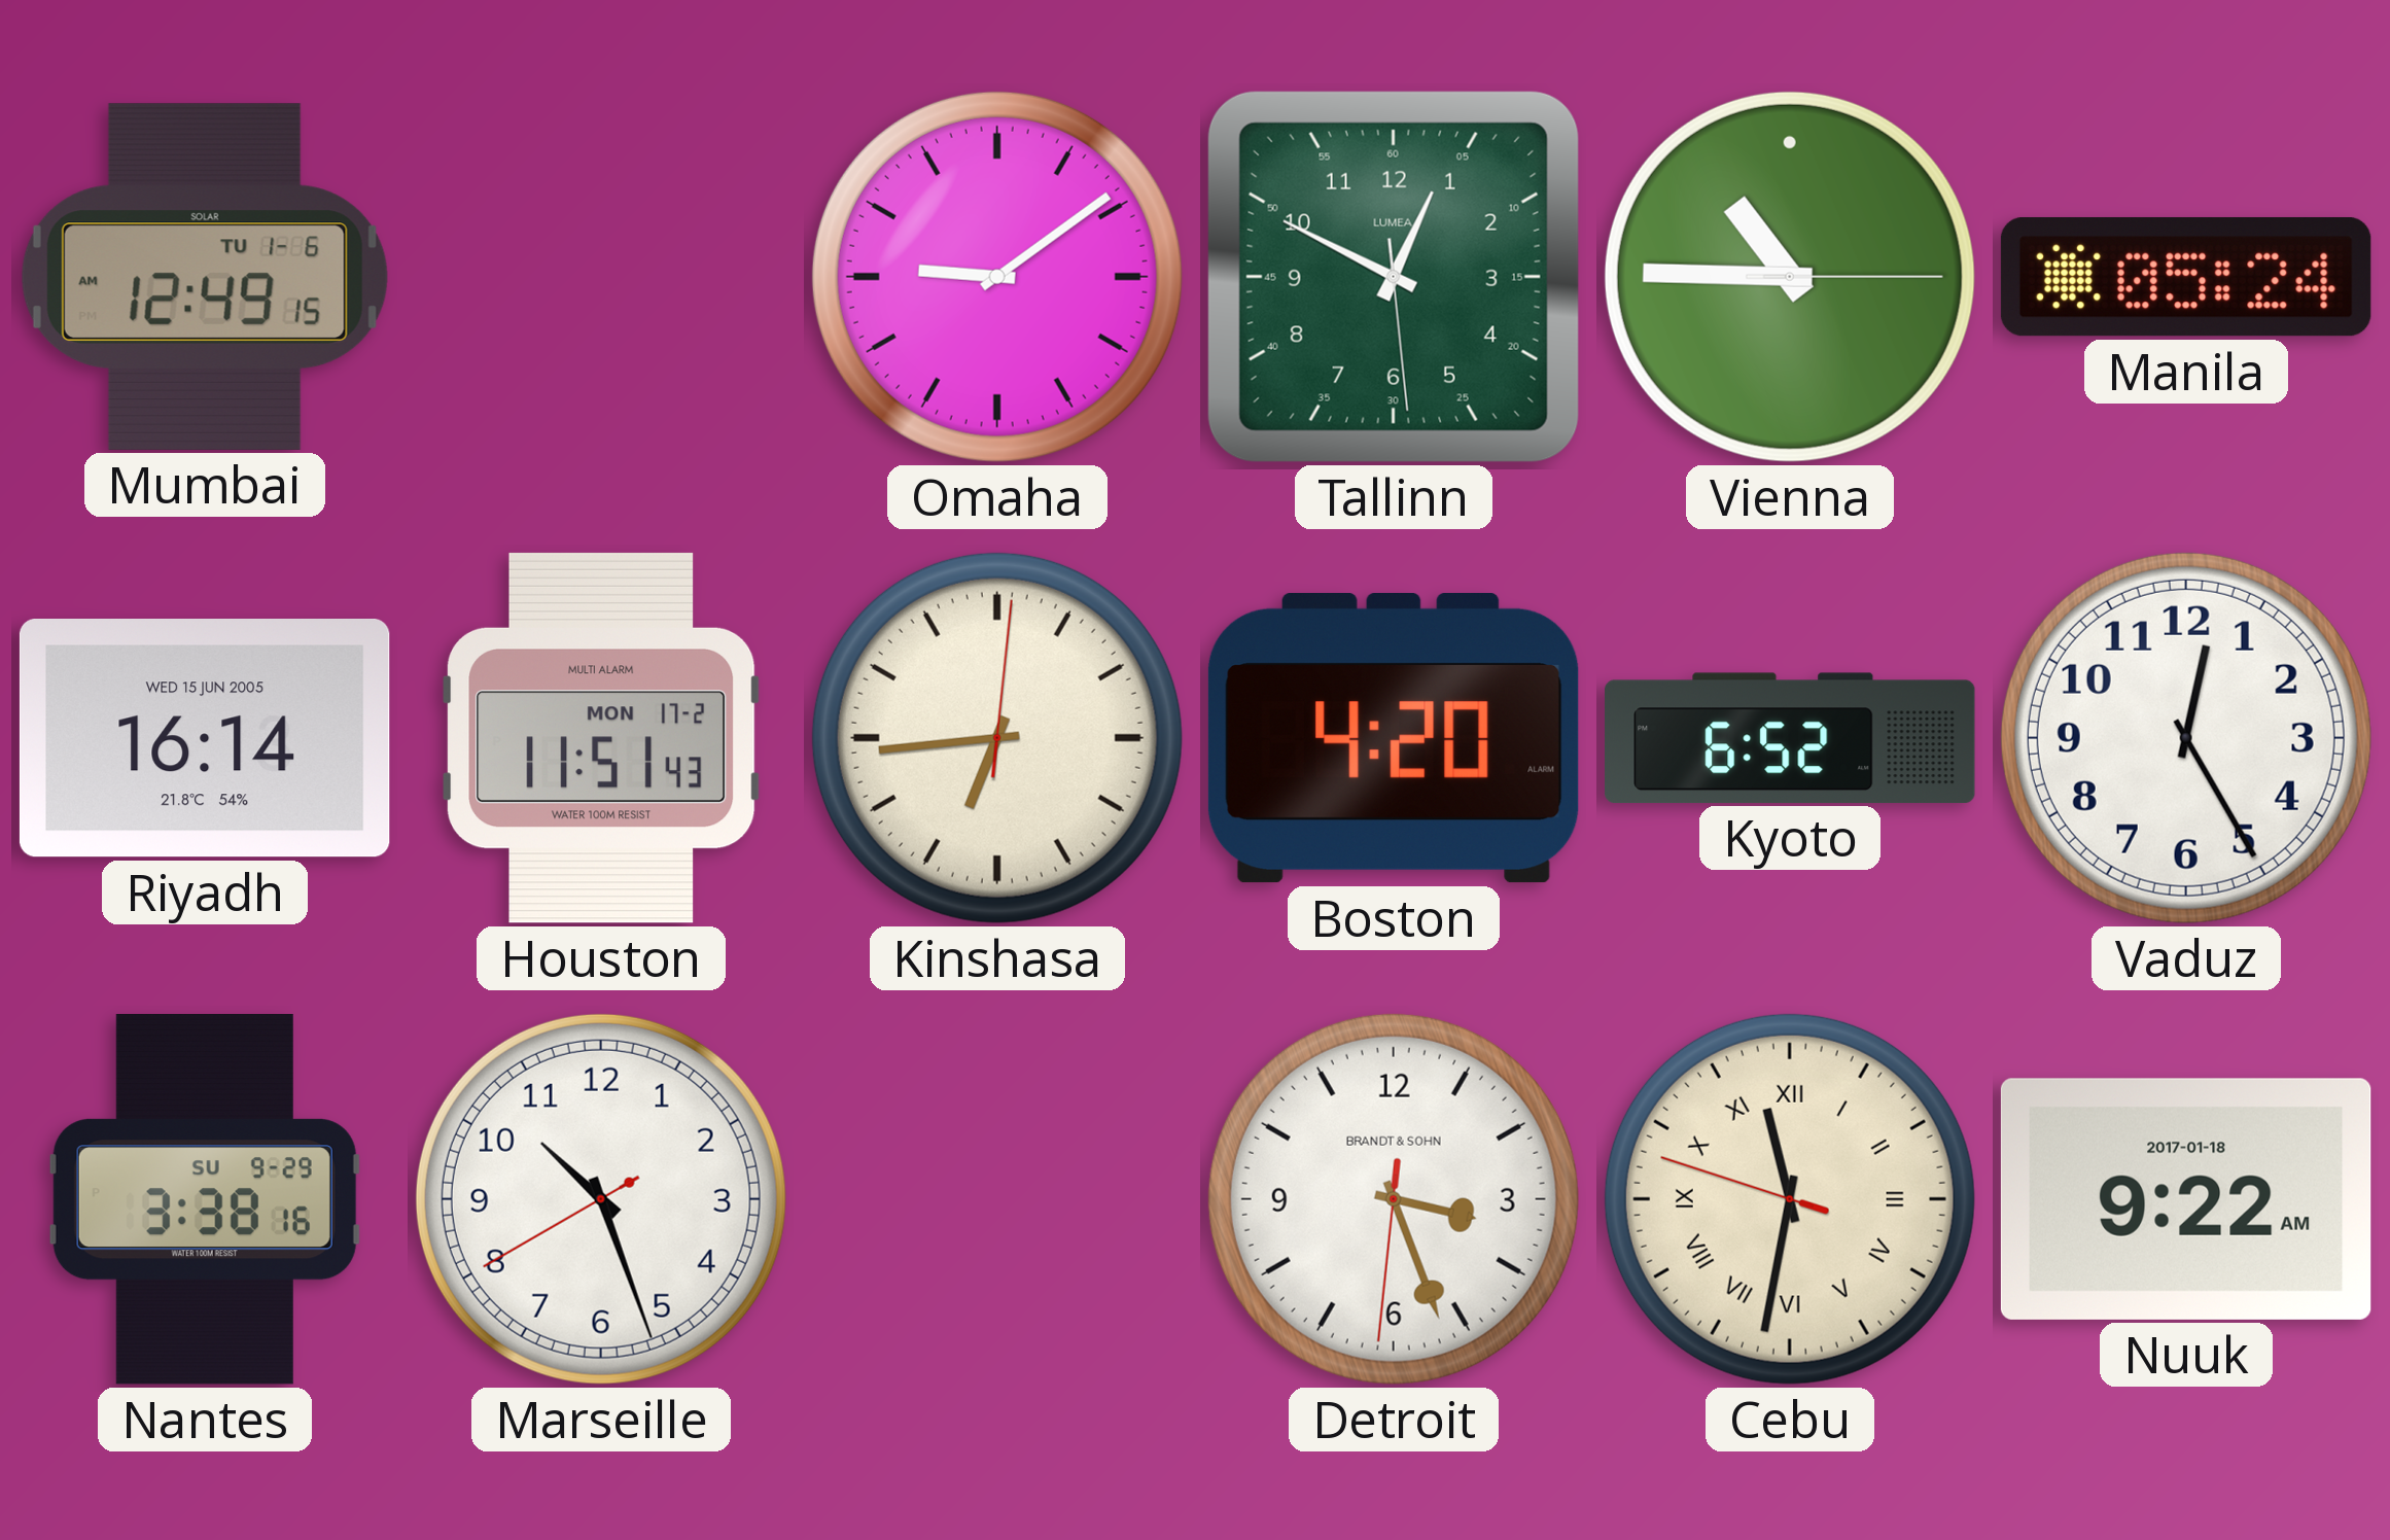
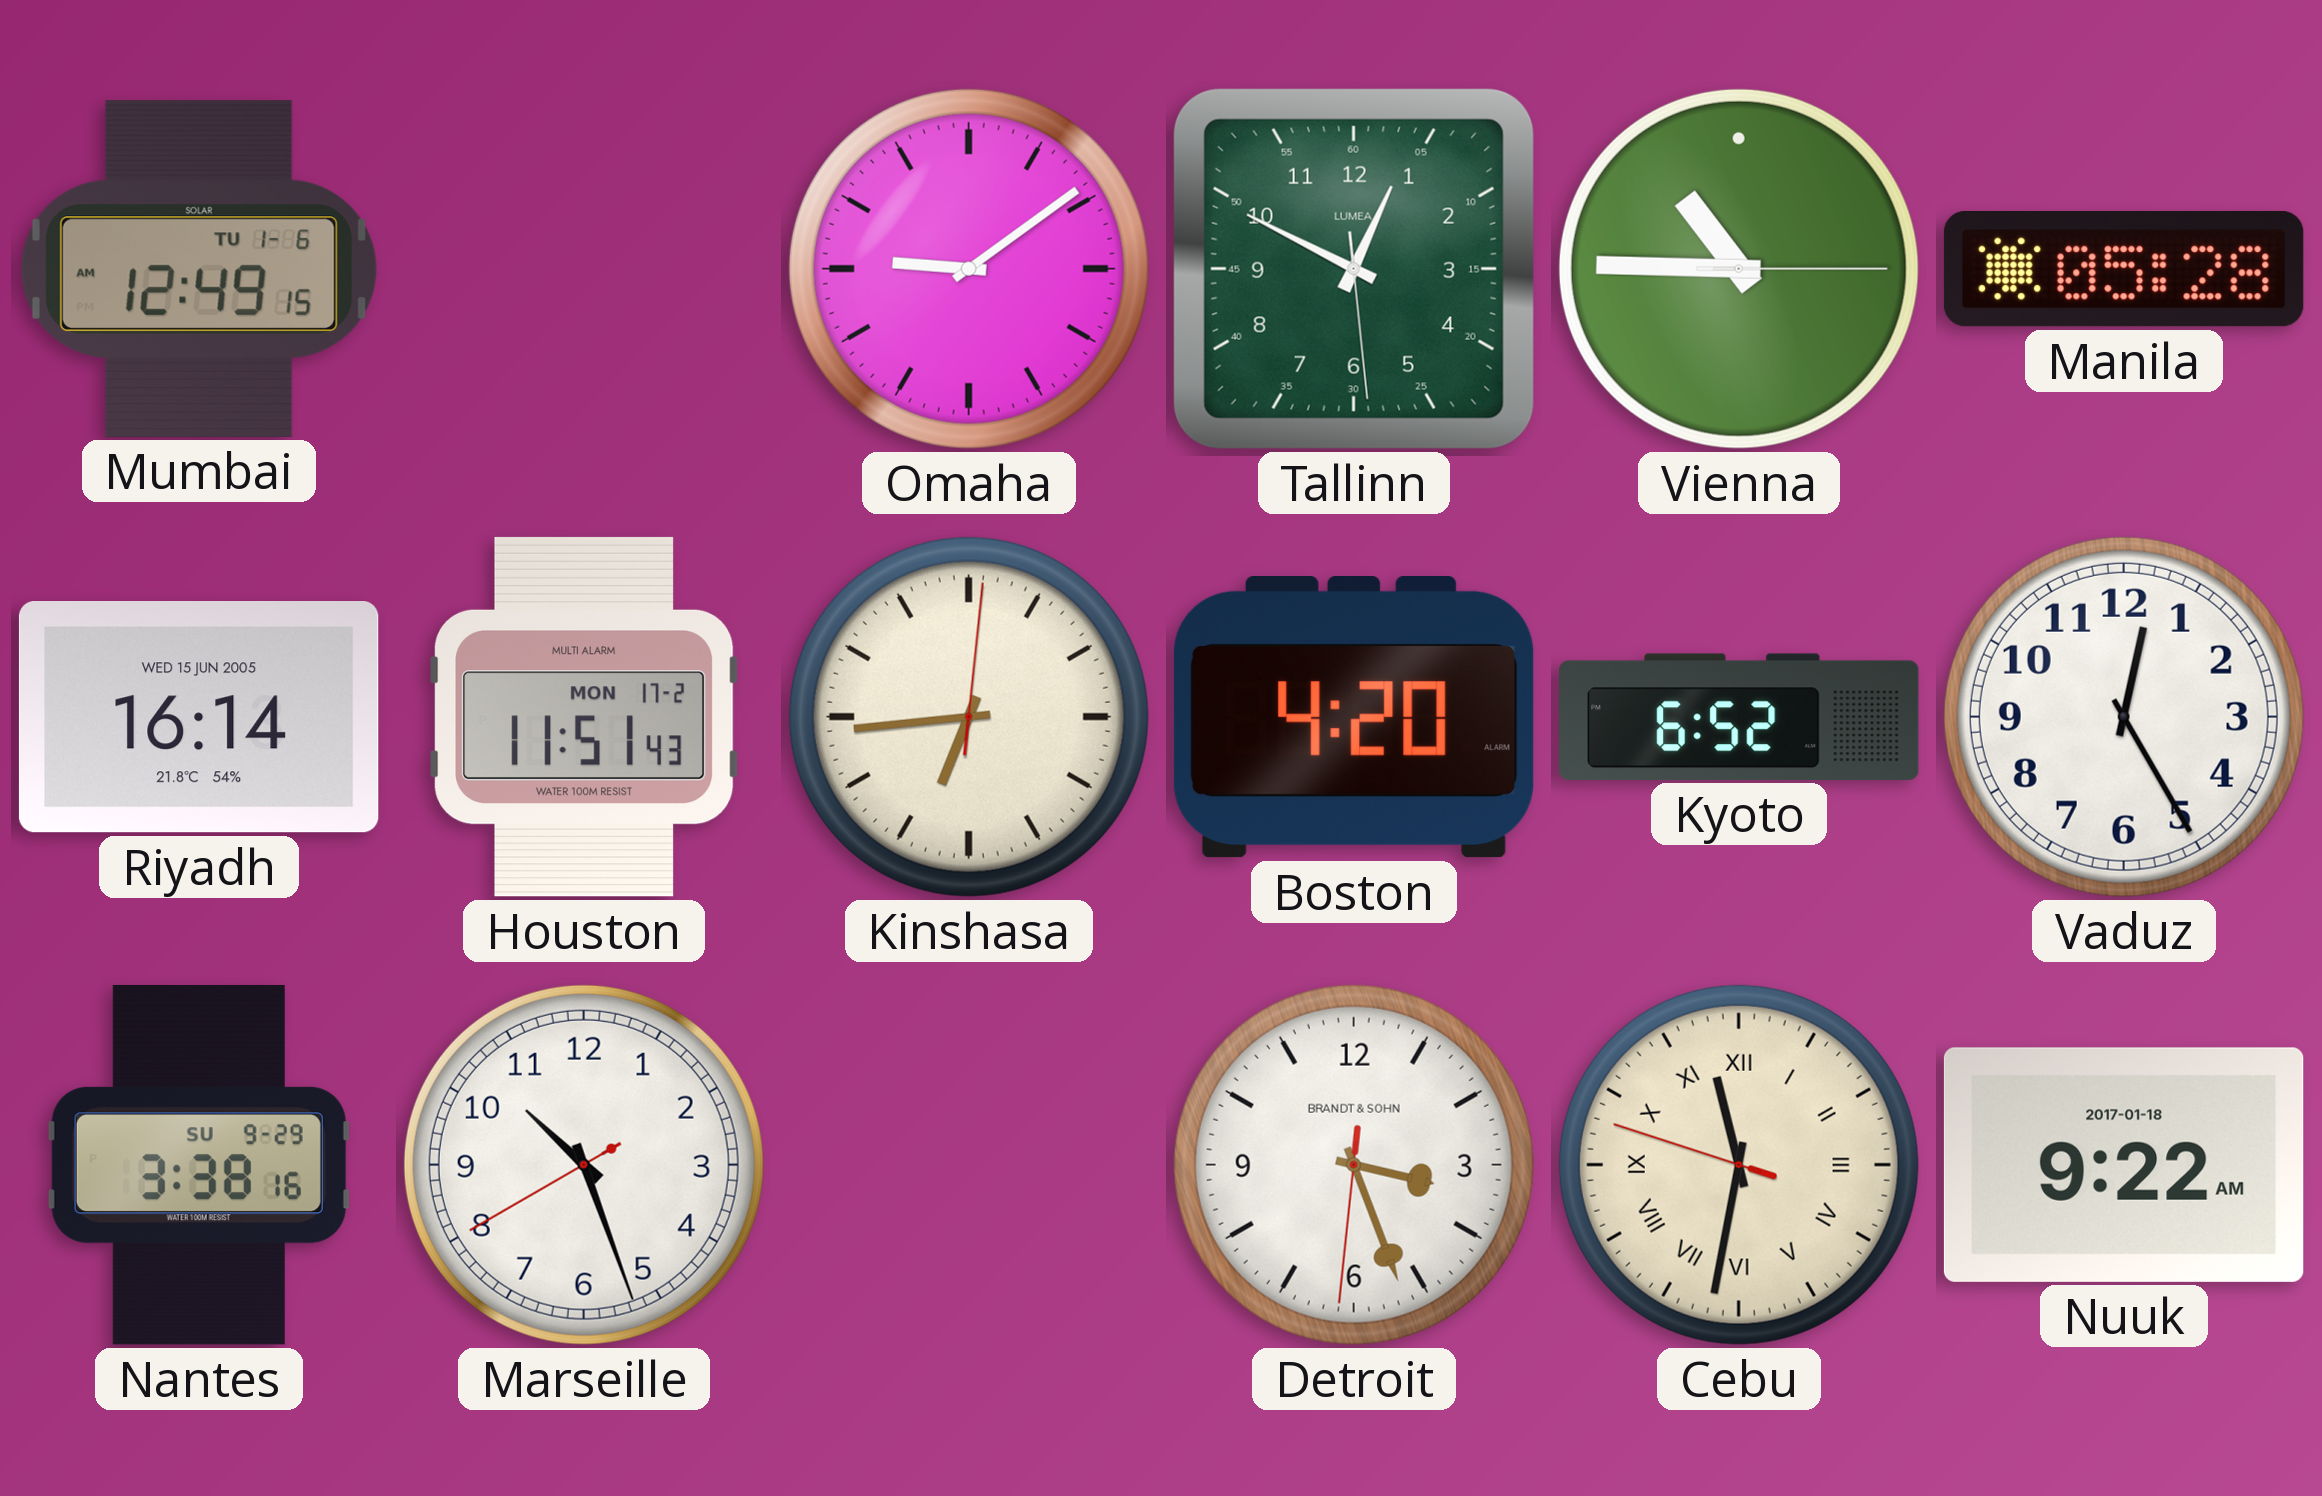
Manila: 05:24 -> 05:28 (2124, 269)
